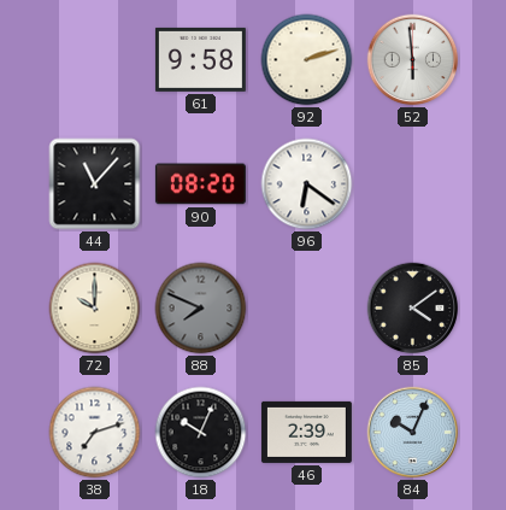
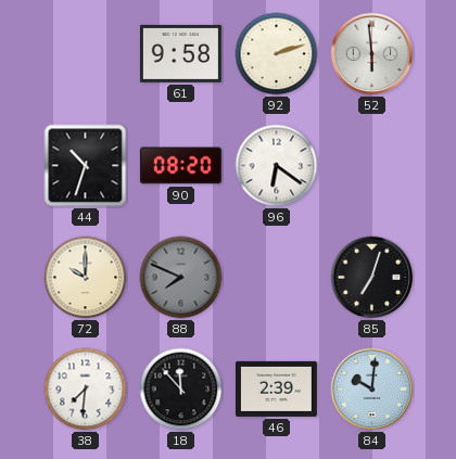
44: 11:07 -> 10:33 (86, 166)
85: 4:09 -> 7:03 (372, 278)
38: 7:12 -> 7:31 (86, 390)
18: 10:04 -> 11:53 (181, 390)
84: 10:04 -> 10:01 (372, 390)
